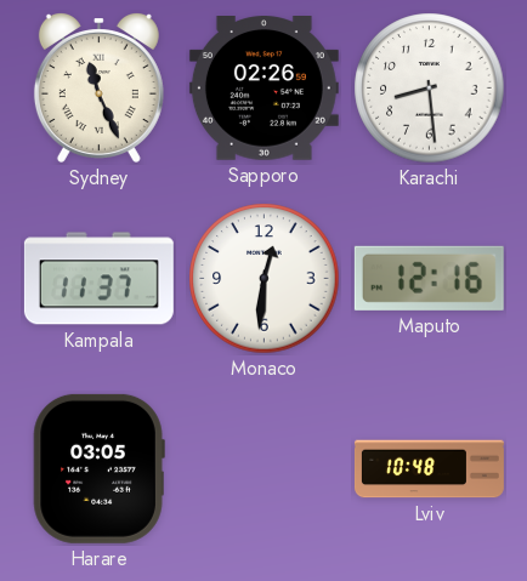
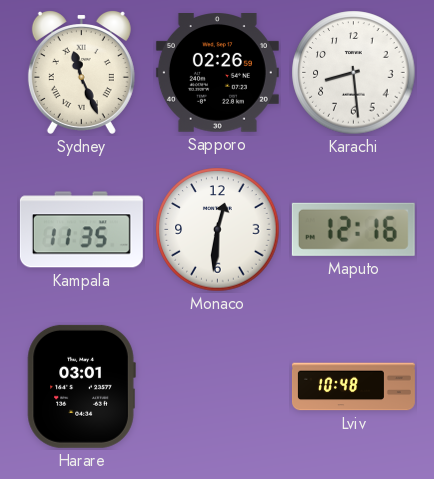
Kampala: 11:37 -> 11:35 (81, 230)
Harare: 03:05 -> 03:01 (81, 386)
